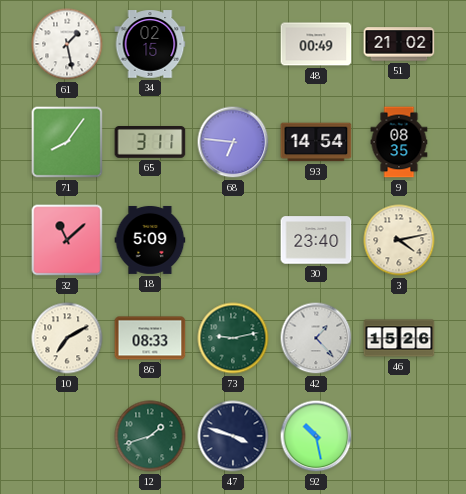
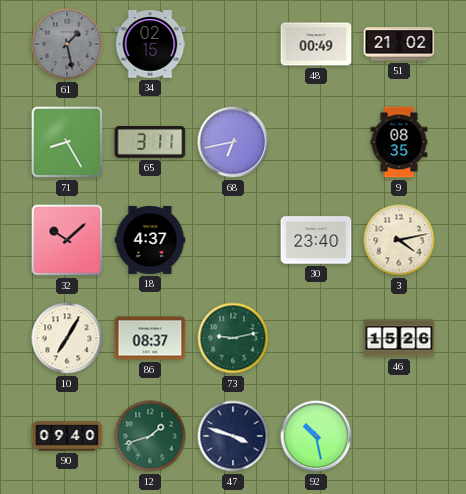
61 dial: white -> grey (67, 44)
71: 8:06 -> 8:25 (67, 142)
68: 6:46 -> 6:43 (233, 142)
93: 14:54 -> none (316, 142)
32: 11:08 -> 10:08 (67, 240)
18: 5:09 -> 4:37 (150, 240)
10: 7:10 -> 7:05 (67, 338)
86: 08:33 -> 08:37 (150, 338)
42: 1:23 -> none (316, 338)
90: none -> 09:40 (67, 436)
